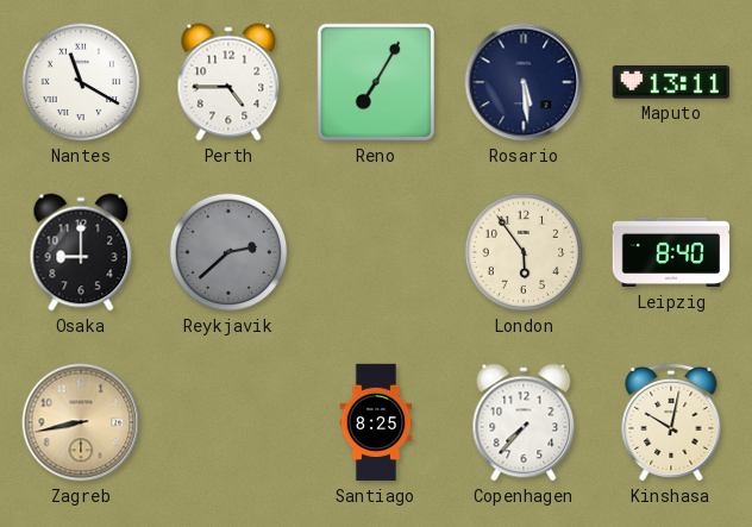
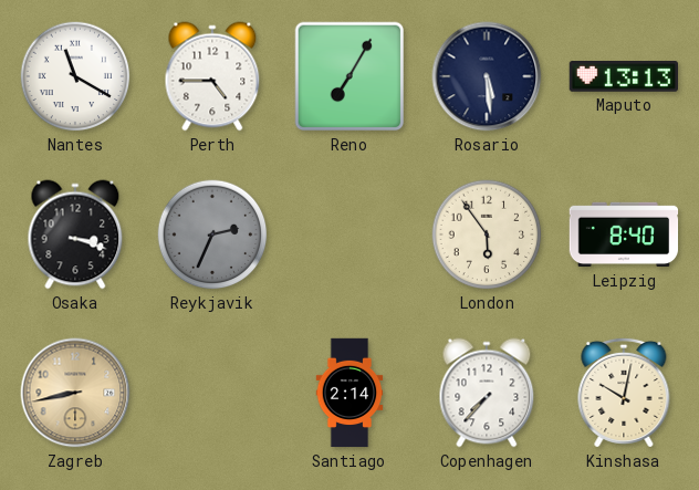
Maputo: 13:11 -> 13:13 (623, 77)
Osaka: 9:00 -> 3:18 (75, 234)
Reykjavik: 2:38 -> 2:34 (212, 234)
Santiago: 8:25 -> 2:14 (349, 393)
